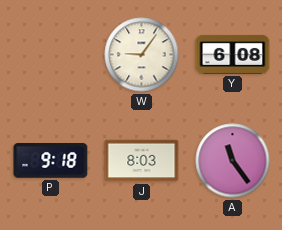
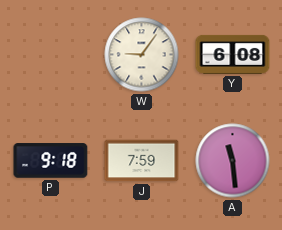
J: 8:03 -> 7:59 (142, 161)
A: 11:24 -> 11:29 (233, 161)
